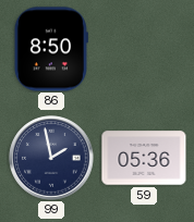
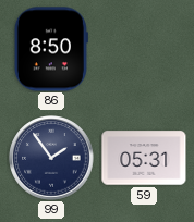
99: 1:58 -> 1:54 (51, 158)
59: 05:36 -> 05:31 (144, 158)
